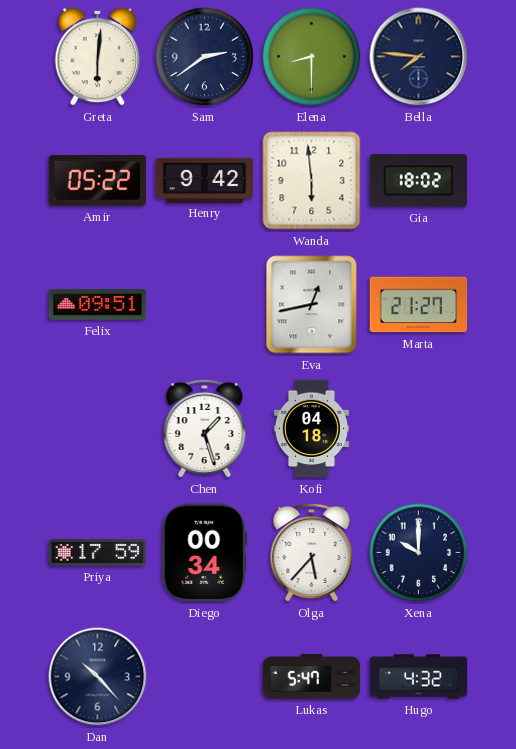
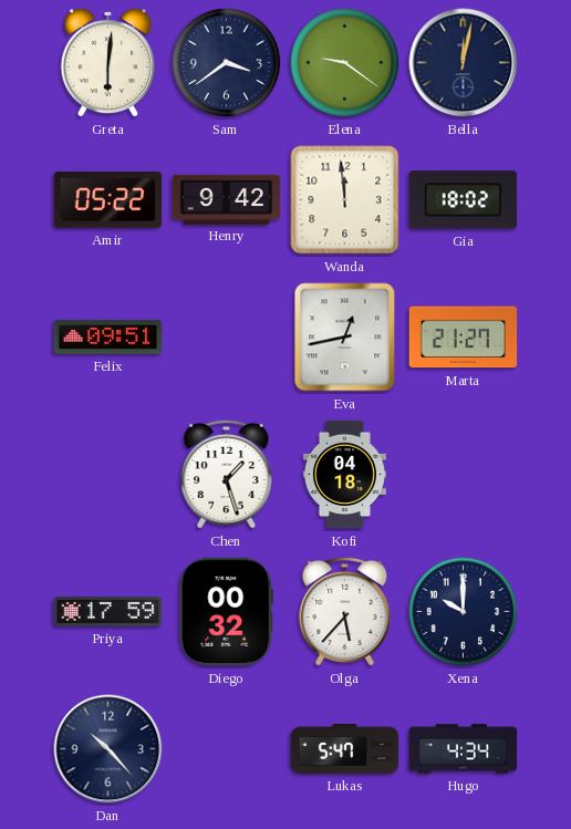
Sam: 2:39 -> 3:39 (227, 63)
Elena: 8:30 -> 9:21 (345, 63)
Bella: 7:46 -> 12:02 (464, 63)
Wanda: 5:59 -> 11:59 (345, 200)
Diego: 00:34 -> 00:32 (226, 612)
Hugo: 4:32 -> 4:34 (464, 749)
